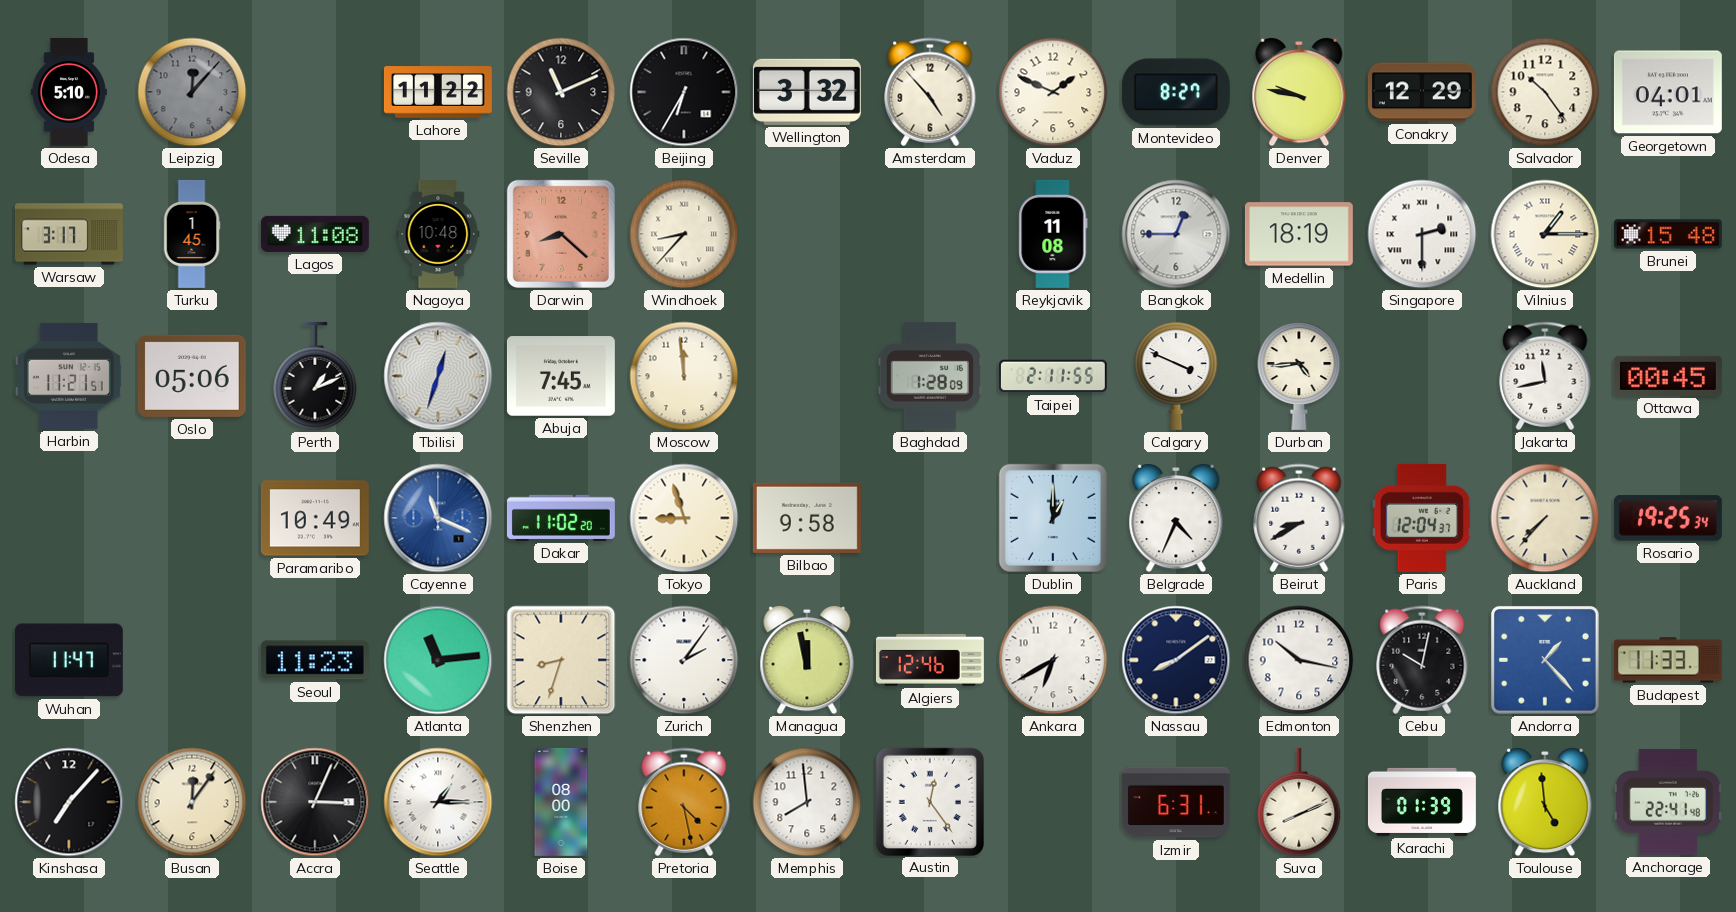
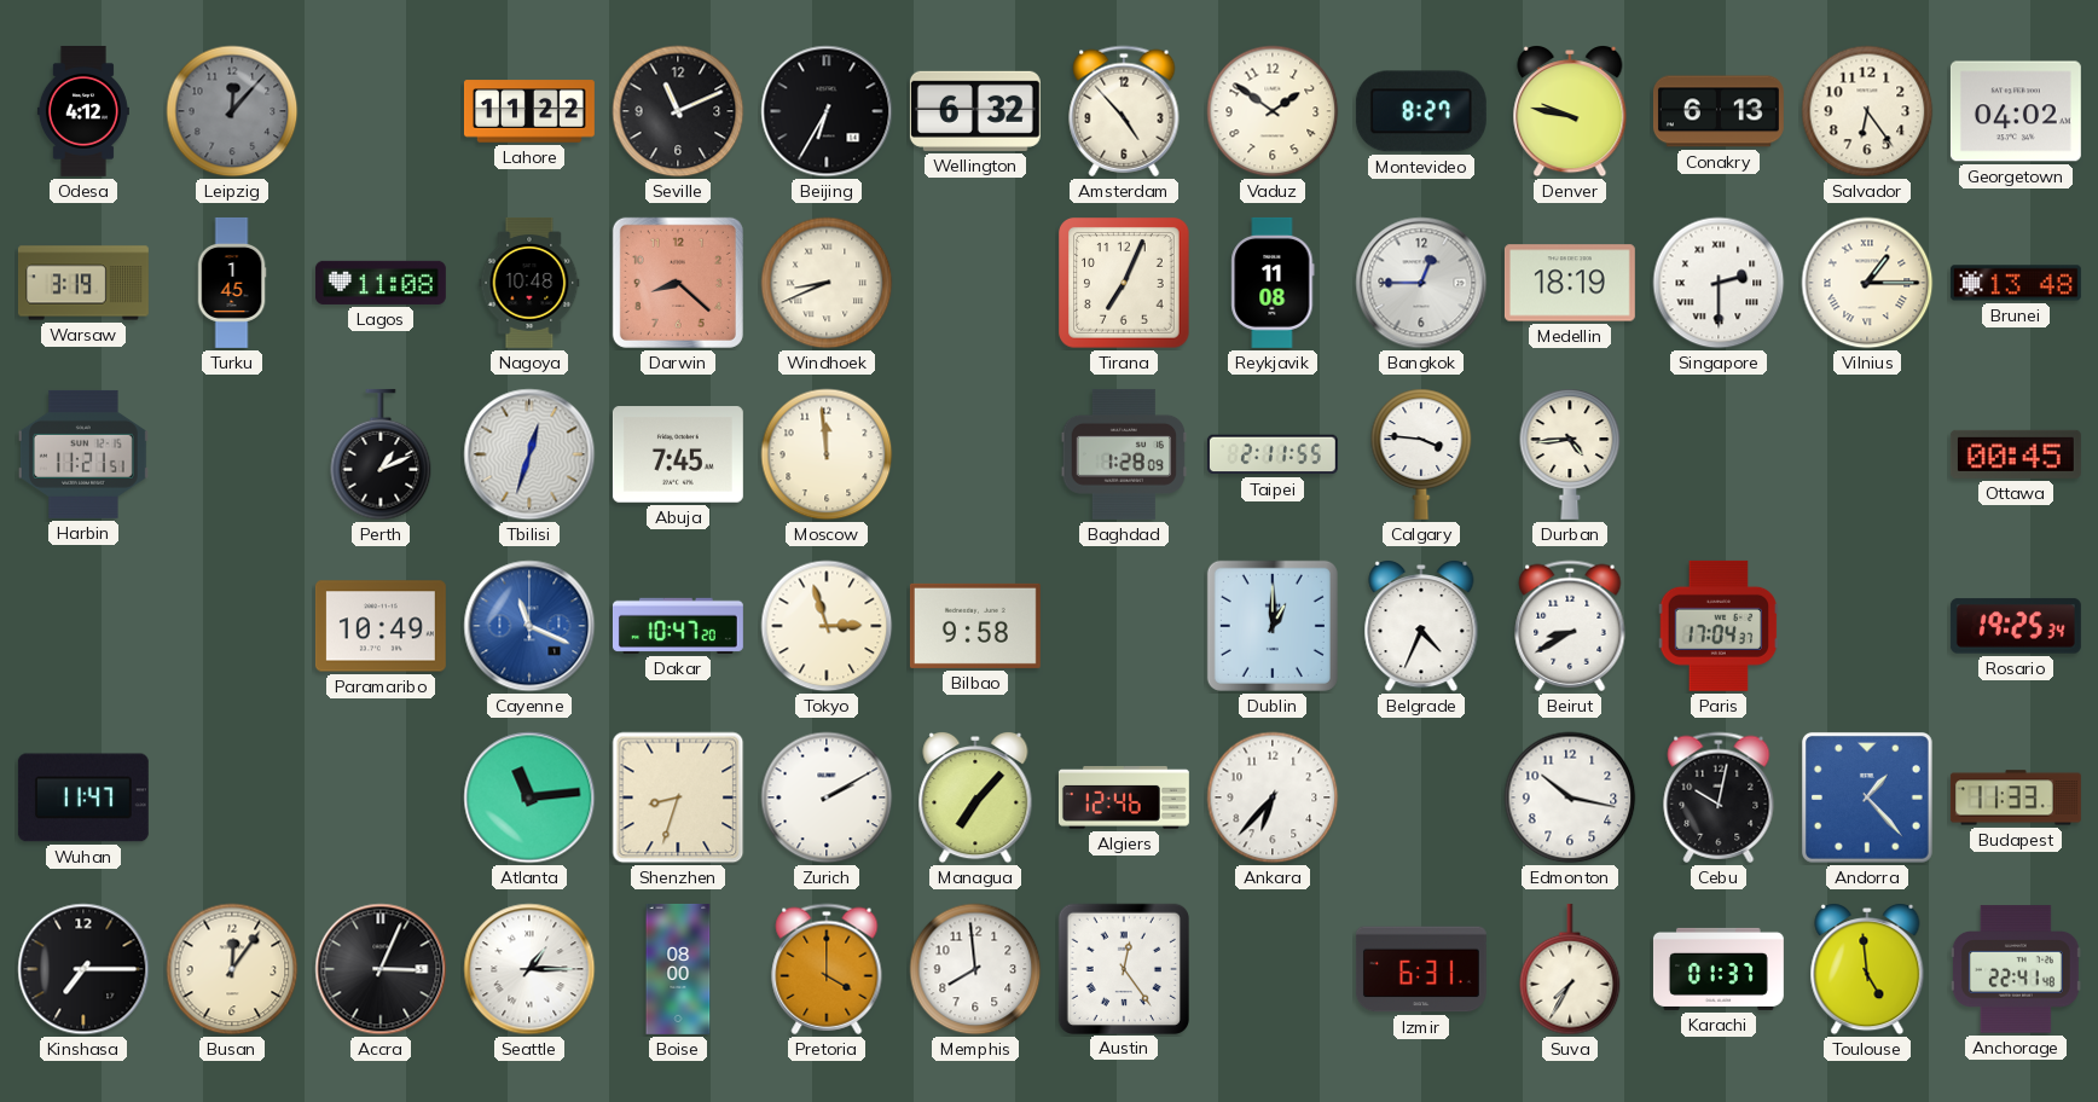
Odesa: 5:10 -> 4:12 (83, 111)
Wellington: 3:32 -> 6:32 (975, 111)
Vaduz: 1:49 -> 1:51 (1273, 111)
Conakry: 12:29 -> 6:13 (1719, 111)
Salvador: 10:24 -> 6:24 (1867, 111)
Georgetown: 04:01 -> 04:02 (2016, 111)
Warsaw: 3:17 -> 3:19 (83, 283)
Windhoek: 8:37 -> 8:41 (827, 283)
Tirana: none -> 7:04 (1125, 284)
Brunei: 15:48 -> 13:48 (2016, 283)
Oslo: 05:06 -> none (192, 376)
Calgary: 3:49 -> 3:46 (1421, 454)
Jakarta: 11:43 -> none (1545, 376)
Dakar: 11:02 -> 10:47 (678, 626)
Tokyo: 8:57 -> 2:57 (827, 626)
Paris: 12:04 -> 17:04 (1719, 626)
Auckland: 7:37 -> none (1545, 518)
Seoul: 11:23 -> none (315, 660)
Zurich: 2:06 -> 2:10 (827, 797)
Managua: 11:58 -> 7:07 (975, 799)
Ankara: 6:40 -> 6:37 (1273, 797)
Nassau: 8:09 -> none (1176, 660)
Kinshasa: 7:07 -> 7:15 (83, 969)
Pretoria: 4:28 -> 4:00 (827, 969)
Suva: 8:11 -> 7:35 (1570, 969)
Karachi: 01:39 -> 01:37 (1719, 969)
